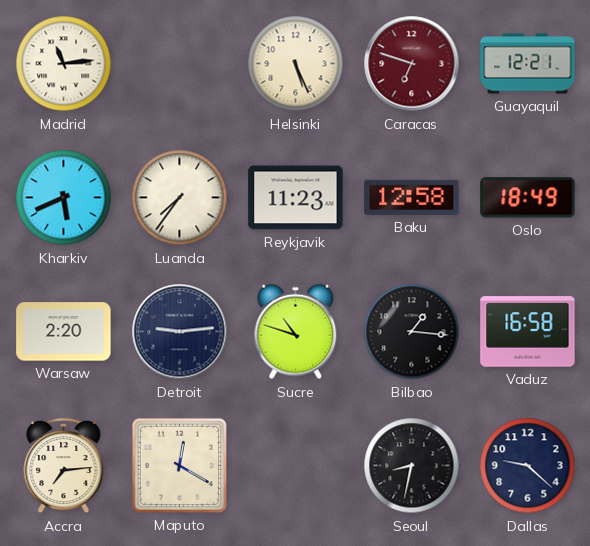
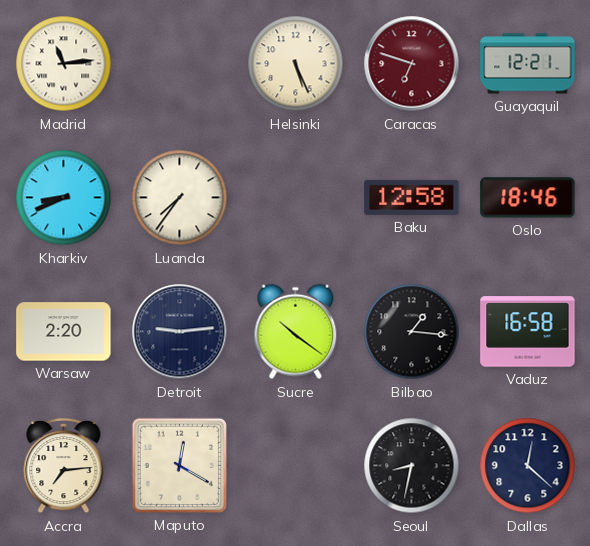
Kharkiv: 5:41 -> 8:41 (64, 198)
Reykjavik: 11:23 -> none (296, 198)
Oslo: 18:49 -> 18:46 (528, 198)
Sucre: 10:48 -> 10:21 (296, 332)
Dallas: 9:22 -> 12:22 (528, 466)
